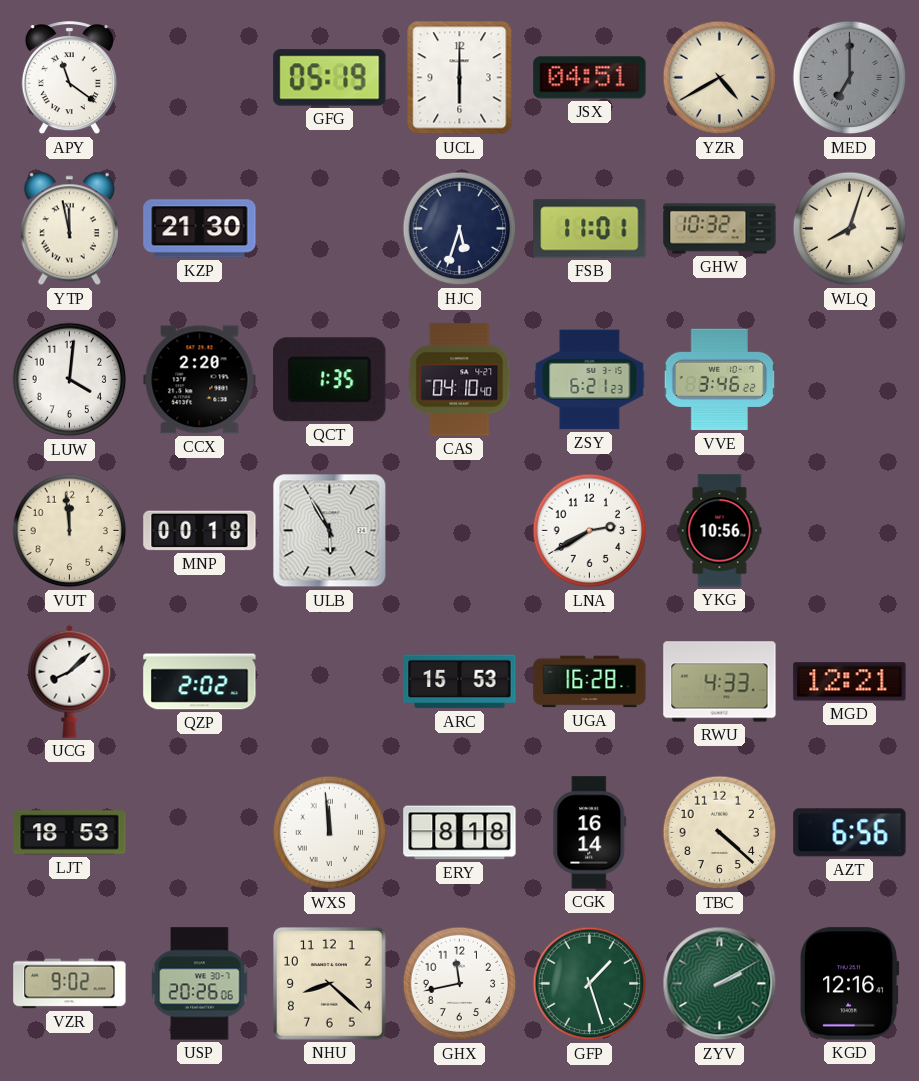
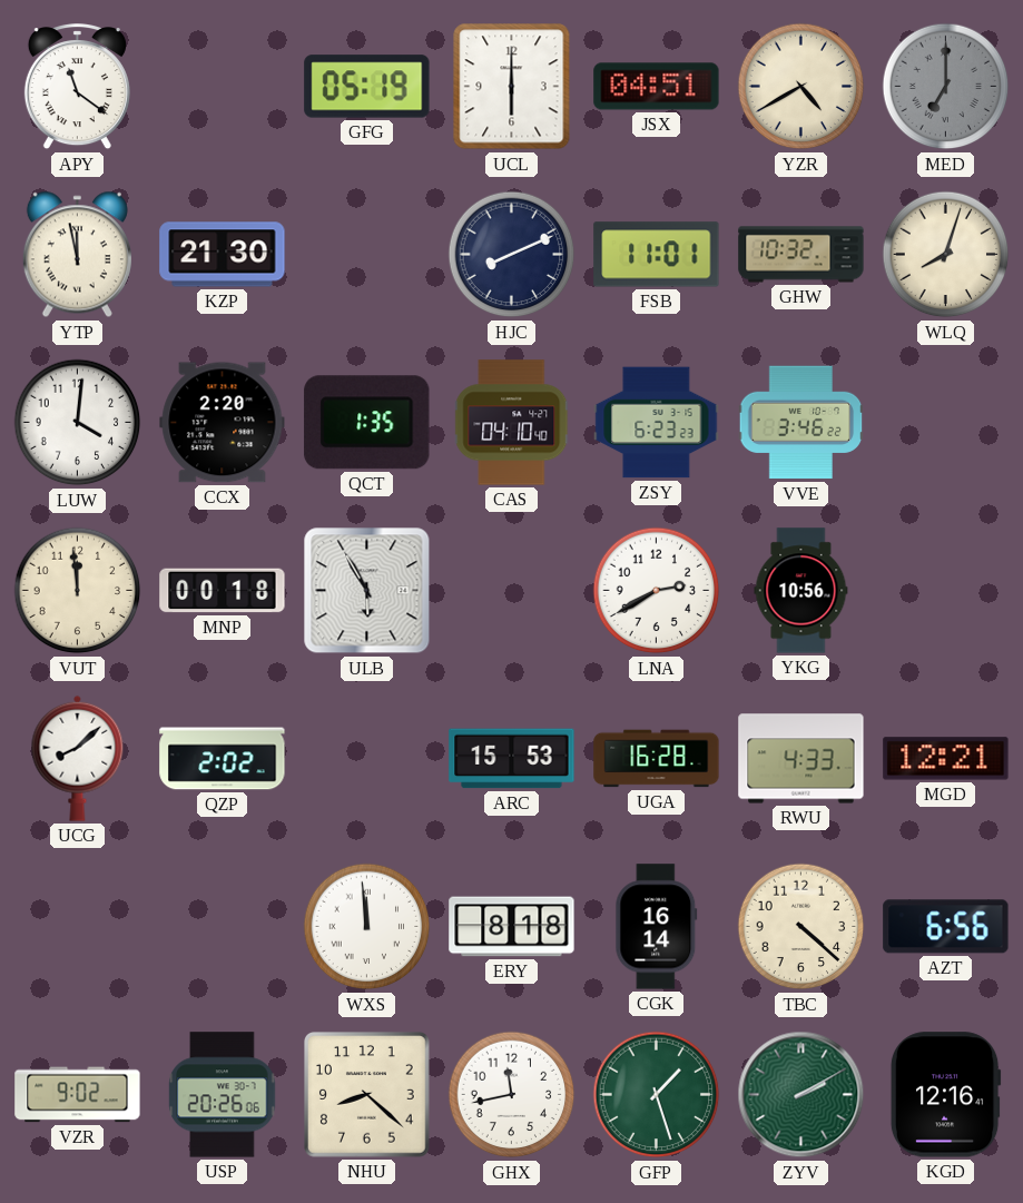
HJC: 5:33 -> 8:11 (512, 255)
ZSY: 6:21 -> 6:23 (657, 423)
LJT: 18:53 -> none (70, 833)
